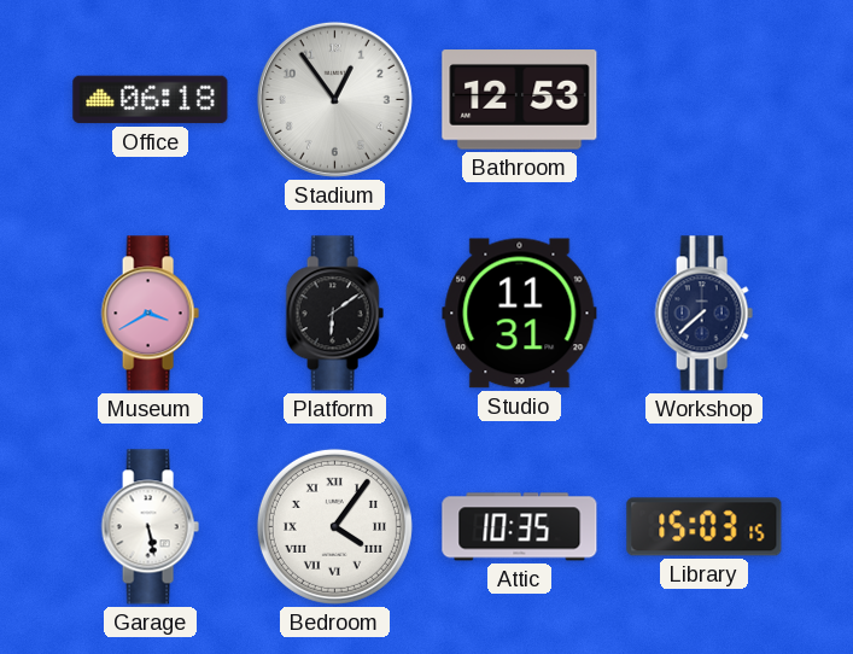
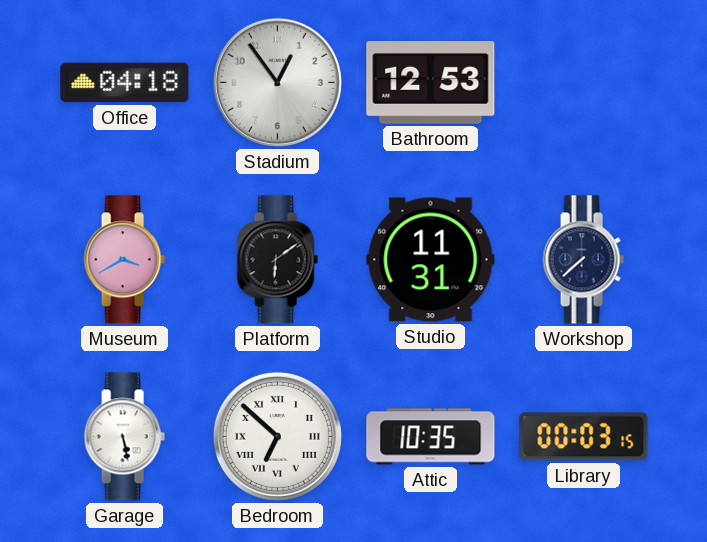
Office: 06:18 -> 04:18 (125, 83)
Bedroom: 4:06 -> 6:52 (277, 436)
Library: 15:03 -> 00:03 (584, 437)
